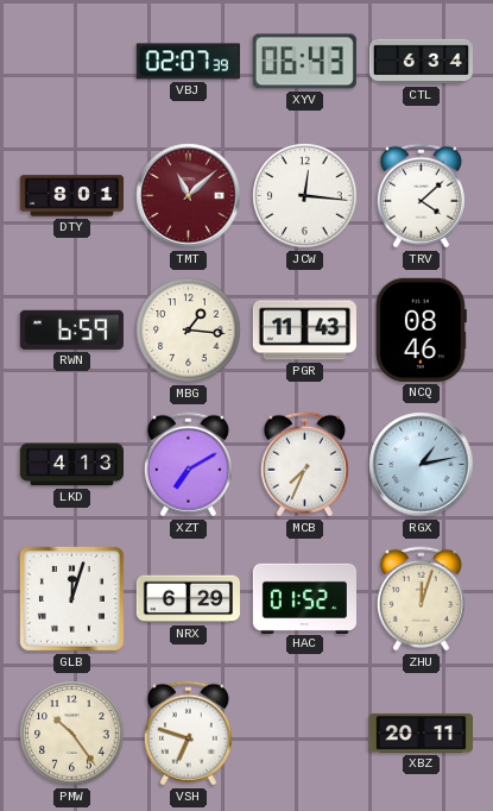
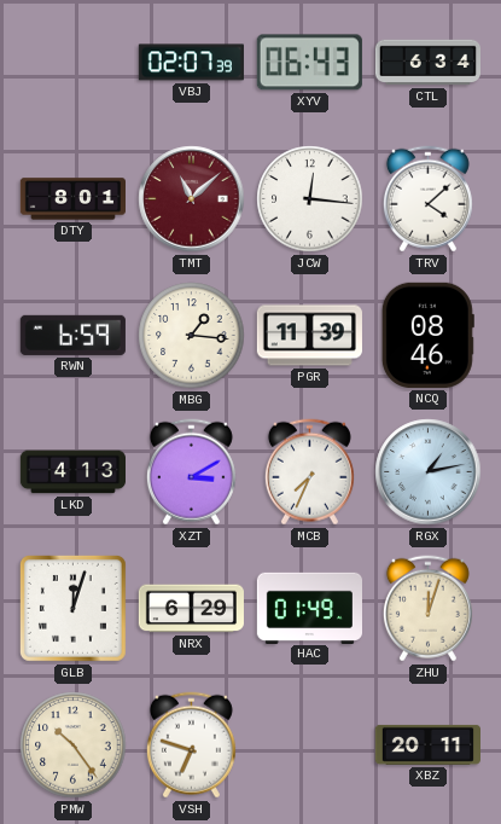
PGR: 11:43 -> 11:39 (309, 336)
XZT: 7:10 -> 3:10 (191, 472)
HAC: 01:52 -> 01:49 (309, 608)
